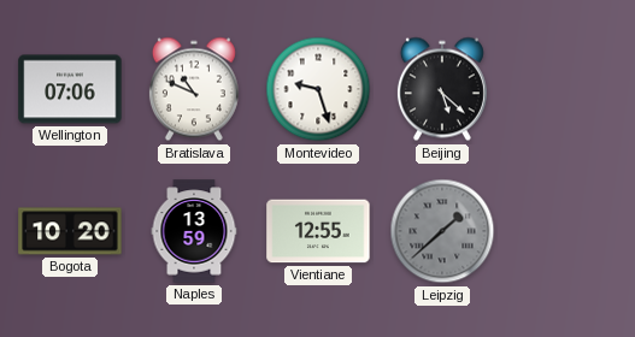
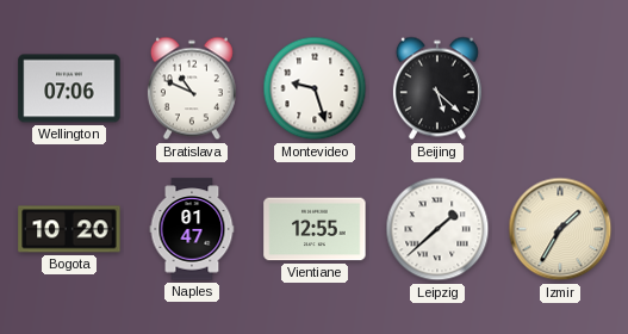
Naples: 13:59 -> 01:47 (192, 229)
Leipzig dial: grey -> white (437, 229)
Izmir: none -> 1:35 (560, 229)
